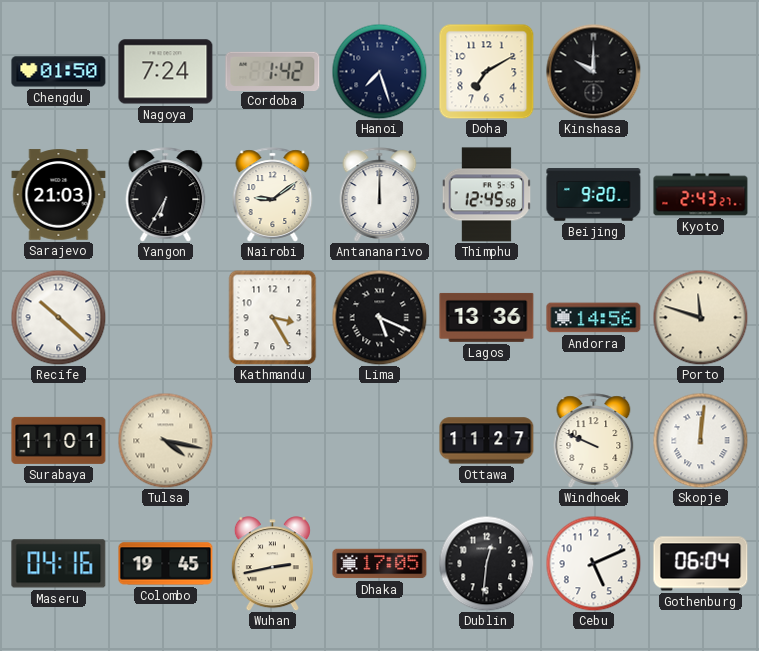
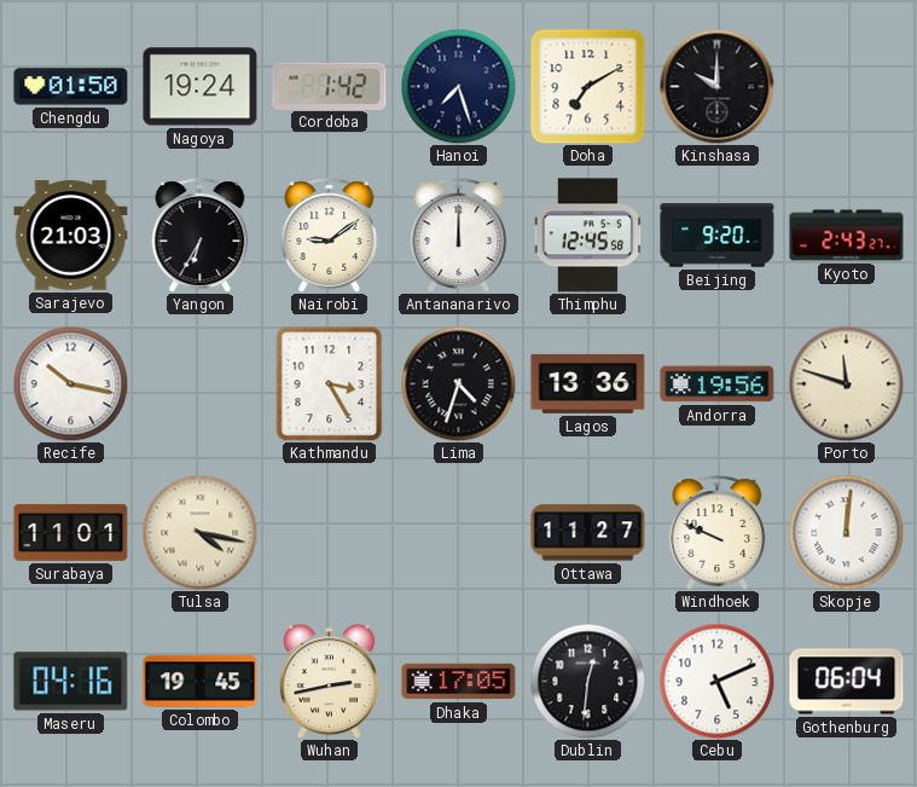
Nagoya: 7:24 -> 19:24 (201, 87)
Recife: 10:22 -> 10:17 (70, 383)
Lima: 5:19 -> 4:33 (458, 383)
Andorra: 14:56 -> 19:56 (718, 384)
